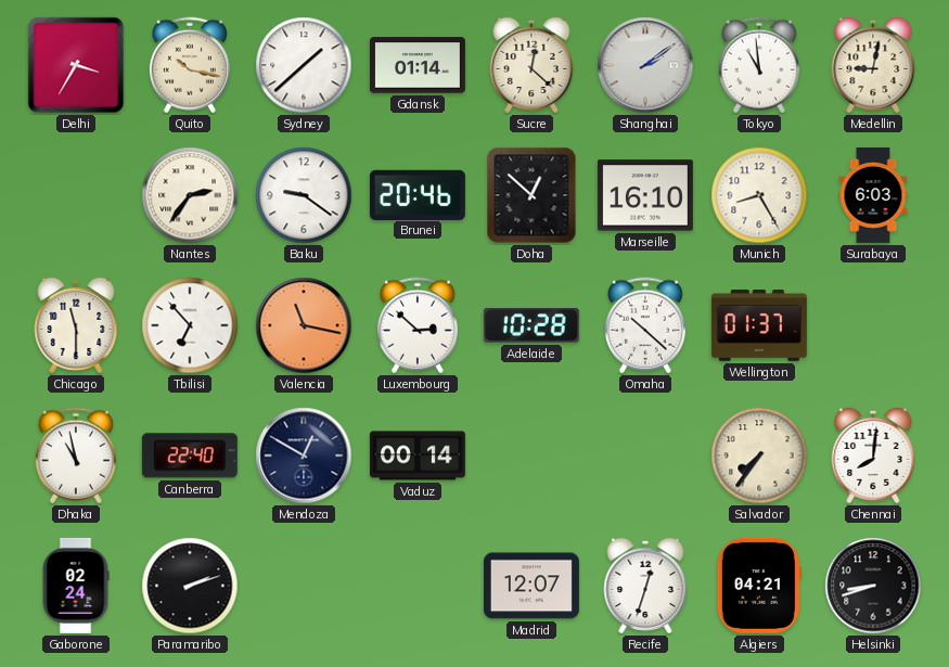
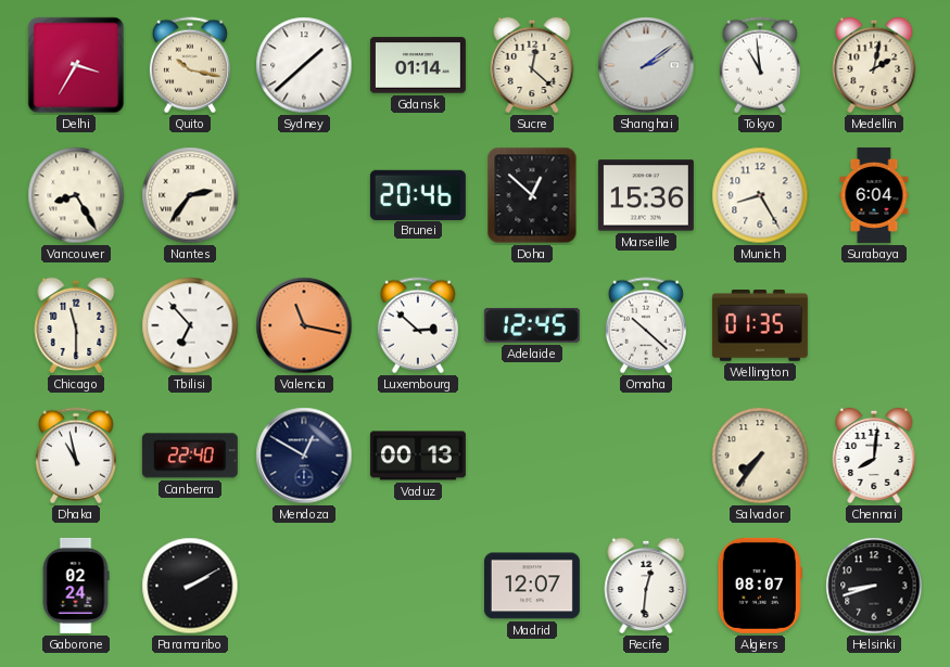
Medellin: 9:02 -> 2:02 (874, 65)
Vancouver: none -> 8:25 (76, 195)
Baku: 9:21 -> none (304, 195)
Marseille: 16:10 -> 15:36 (646, 195)
Surabaya: 6:03 -> 6:04 (874, 195)
Adelaide: 10:28 -> 12:45 (532, 325)
Wellington: 01:37 -> 01:35 (760, 326)
Vaduz: 00:14 -> 00:13 (418, 456)
Paramaribo: 2:12 -> 2:10 (190, 586)
Recife: 12:33 -> 12:31 (646, 586)
Algiers: 04:21 -> 08:07 (760, 586)
